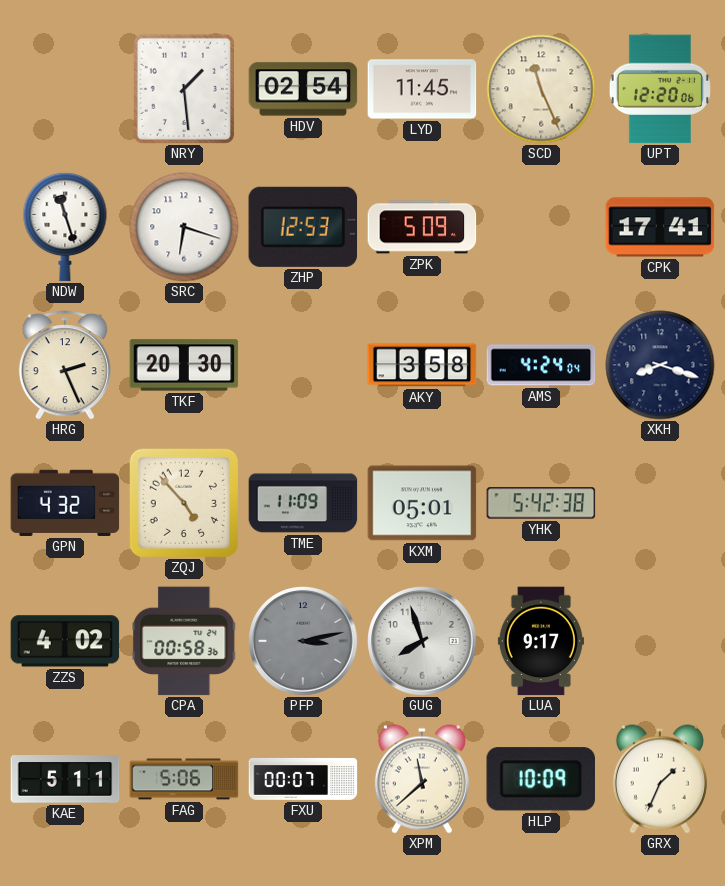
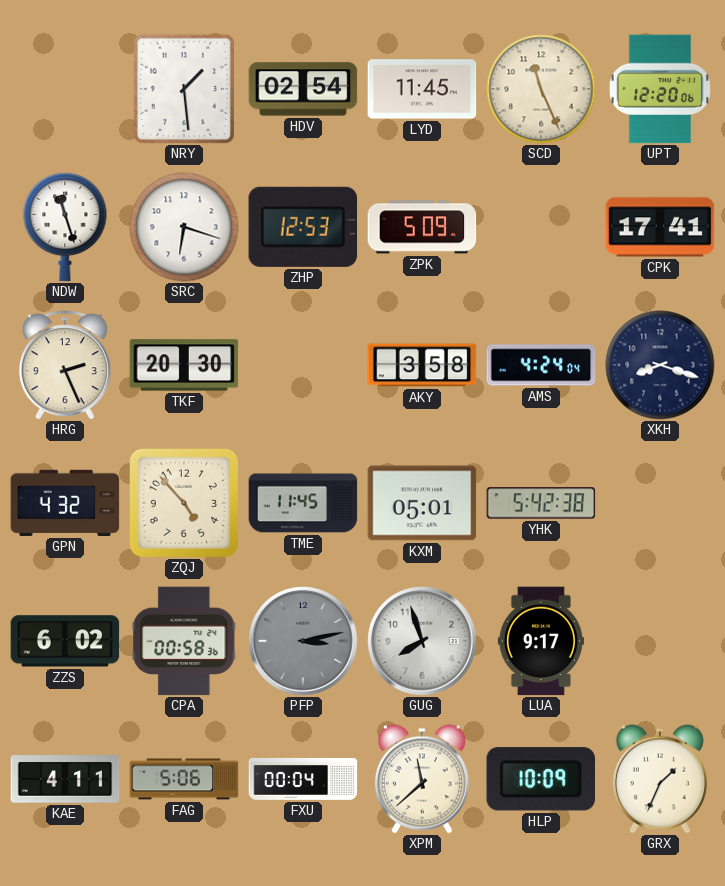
TME: 11:09 -> 11:45 (303, 503)
ZZS: 4:02 -> 6:02 (65, 641)
KAE: 5:11 -> 4:11 (65, 779)
FXU: 00:07 -> 00:04 (303, 779)
